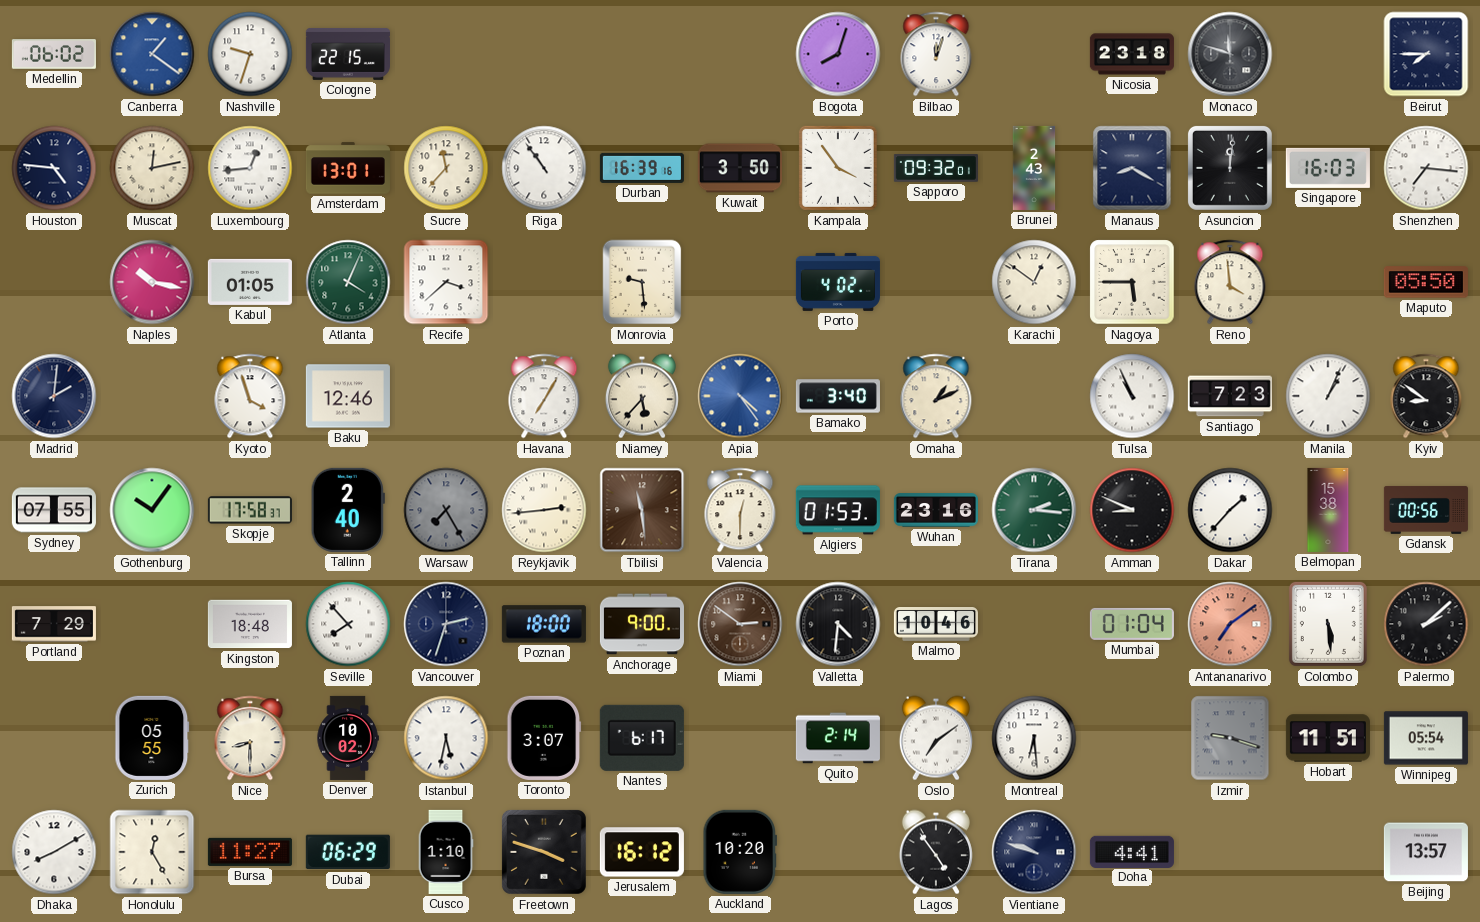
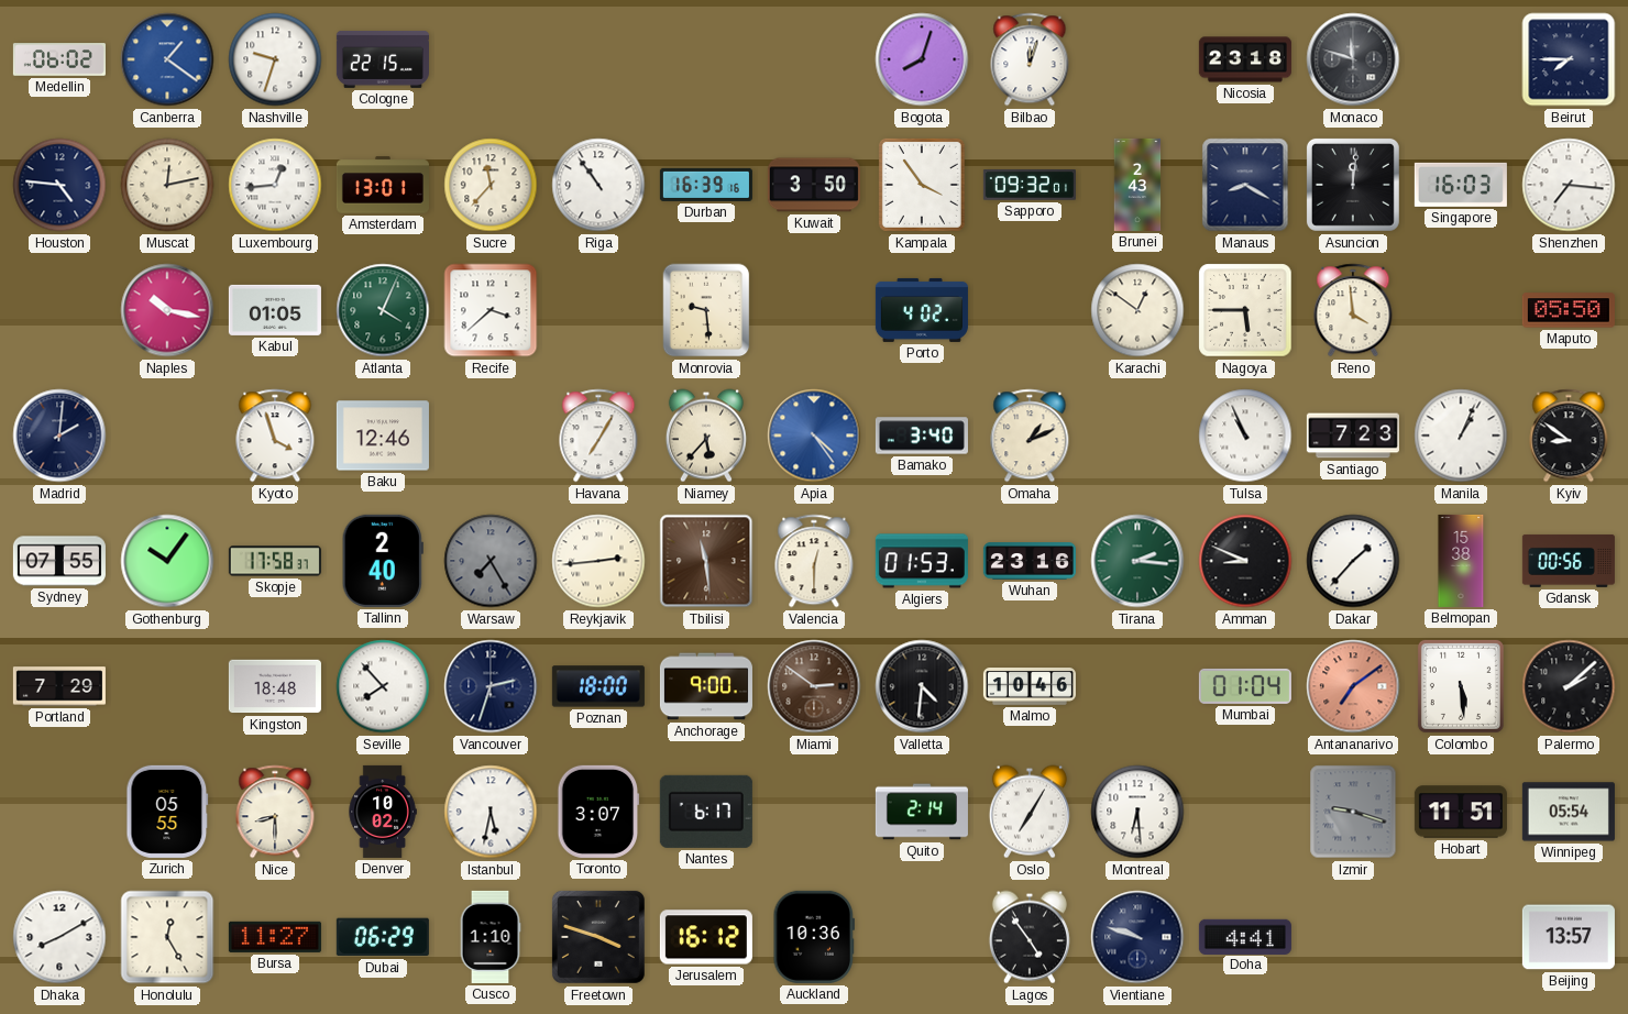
Oslo: 7:09 -> 7:05 (1030, 812)
Auckland: 10:20 -> 10:36 (813, 937)
